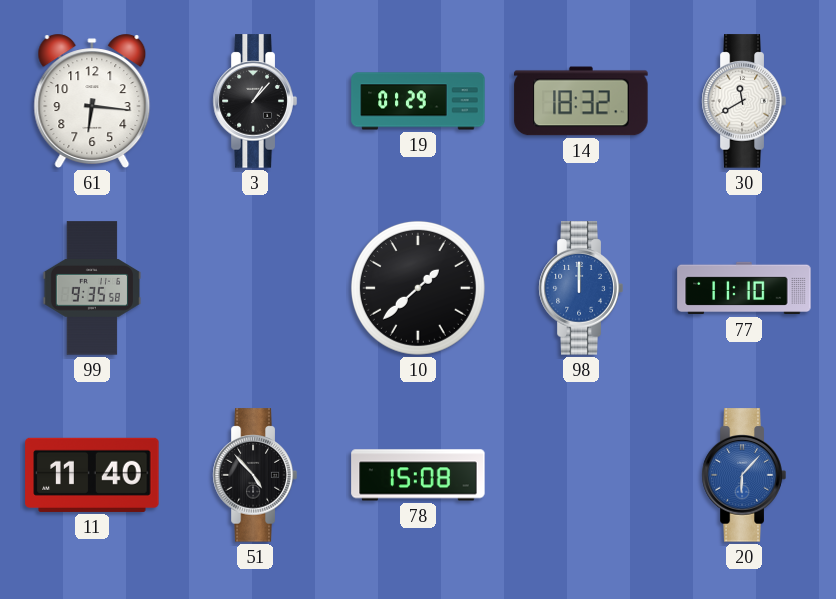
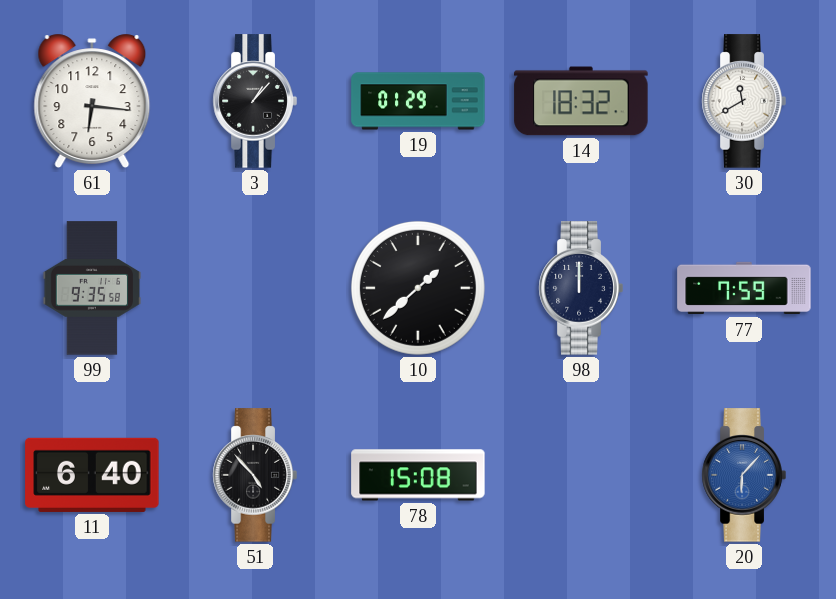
98 dial: blue -> navy (581, 288)
77: 11:10 -> 7:59 (744, 288)
11: 11:40 -> 6:40 (92, 475)
